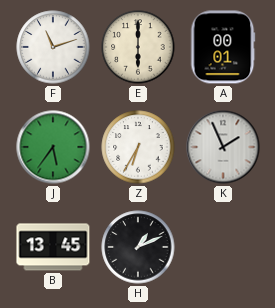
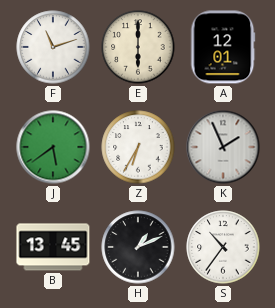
A: 00:01 -> 12:01 (223, 47)
J: 5:36 -> 5:39 (53, 147)
S: none -> 10:36 (223, 247)
